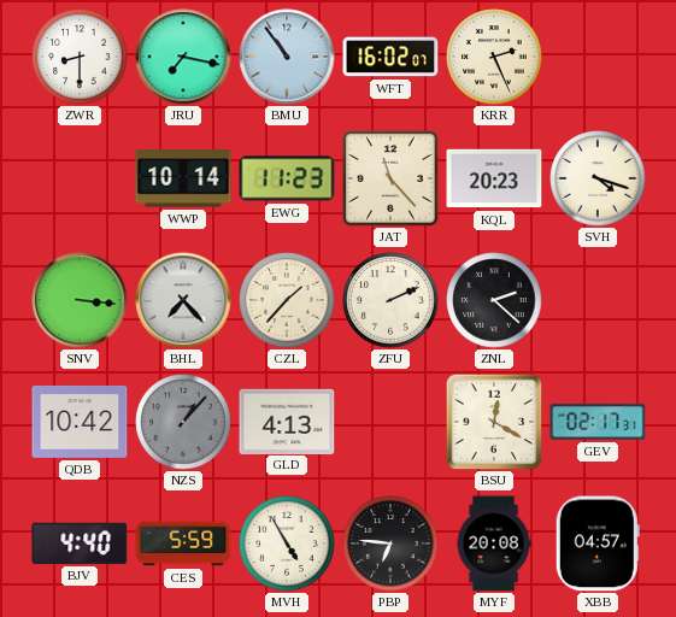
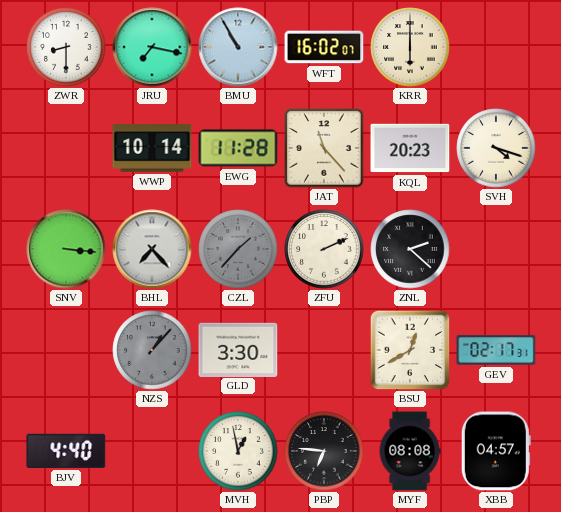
BMU: 10:54 -> 10:55 (238, 47)
KRR: 2:26 -> 6:00 (410, 47)
EWG: 11:23 -> 11:28 (238, 148)
CZL dial: cream -> grey (238, 249)
QDB: 10:42 -> none (80, 422)
GLD: 4:13 -> 3:30 (238, 349)
BSU: 12:20 -> 12:40 (410, 350)
CES: 5:59 -> none (183, 543)
MVH: 4:55 -> 12:58 (238, 451)
MYF: 20:08 -> 08:08 (410, 451)
